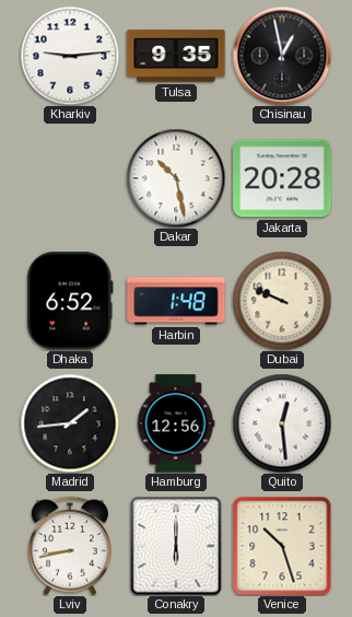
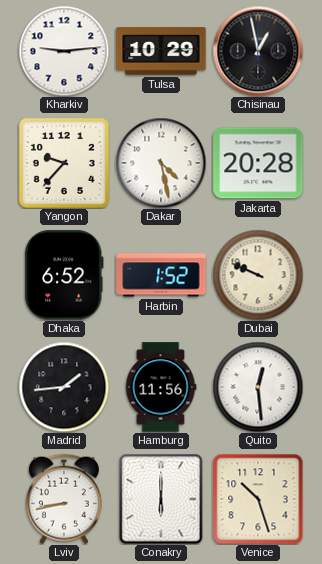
Tulsa: 9:35 -> 10:29 (161, 51)
Yangon: none -> 9:37 (64, 163)
Dakar: 10:28 -> 4:28 (161, 163)
Harbin: 1:48 -> 1:52 (161, 275)
Hamburg: 12:56 -> 11:56 (161, 387)
